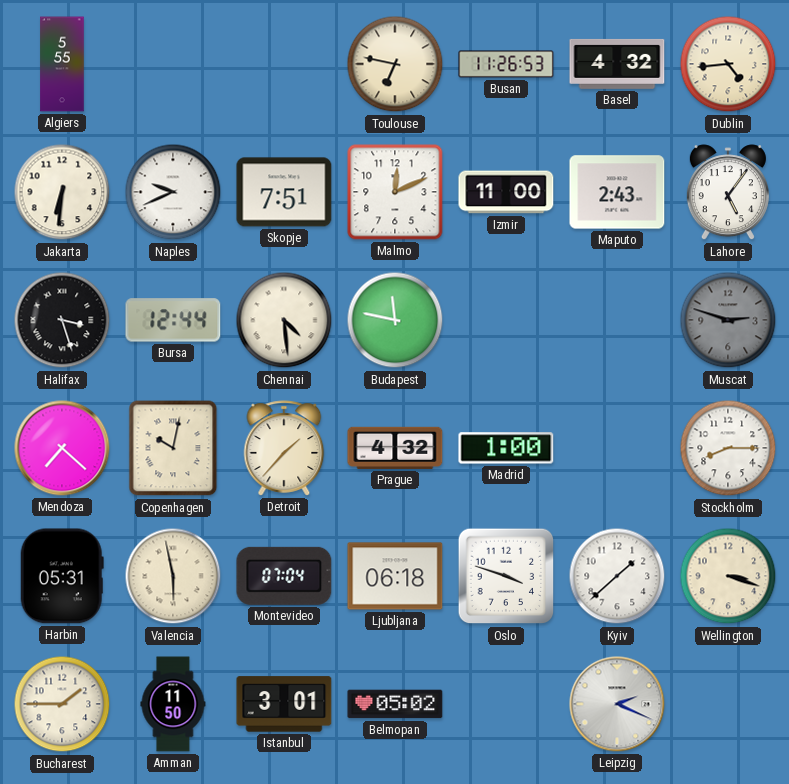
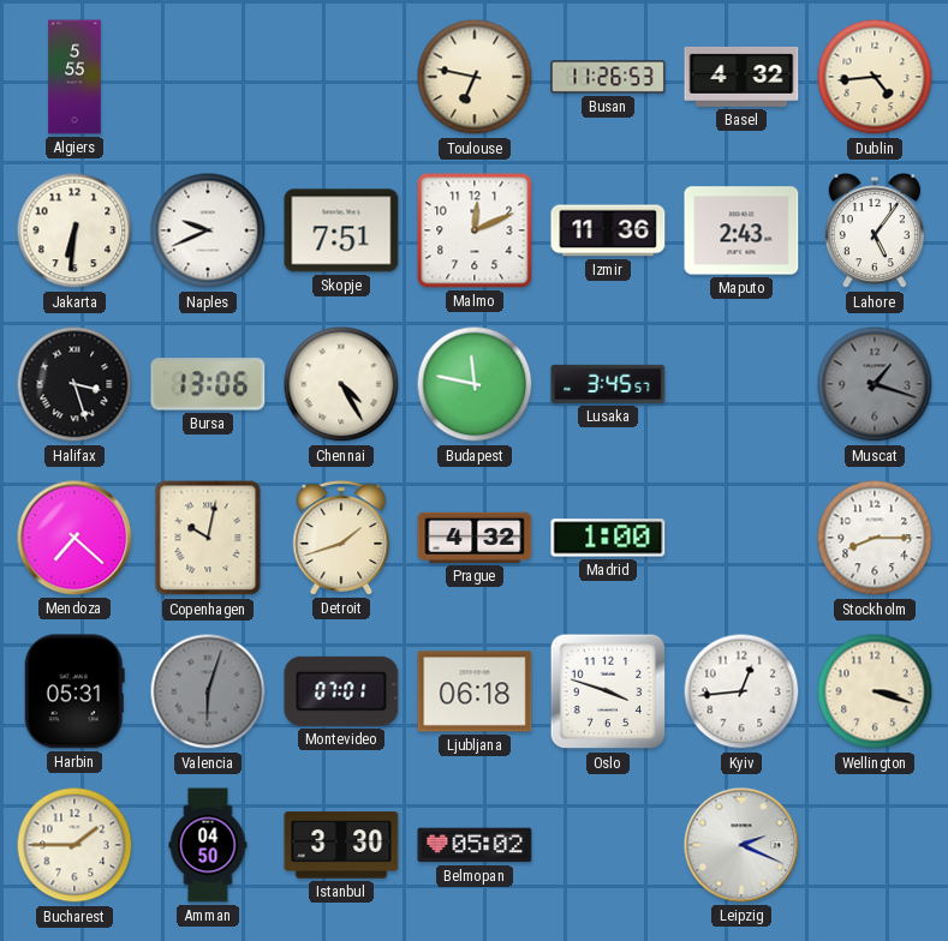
Izmir: 11:00 -> 11:36 (608, 230)
Bursa: 12:44 -> 13:06 (208, 384)
Chennai: 4:29 -> 4:25 (341, 384)
Lusaka: none -> 3:45 (608, 384)
Muscat: 2:48 -> 1:18 (875, 384)
Detroit: 1:37 -> 1:42 (341, 538)
Valencia: 5:58 -> 6:03 (208, 691)
Valencia dial: cream -> grey (208, 691)
Montevideo: 07:04 -> 07:01 (341, 691)
Kyiv: 1:38 -> 12:44 (741, 691)
Amman: 11:50 -> 04:50 (208, 845)
Istanbul: 3:01 -> 3:30 (341, 845)
